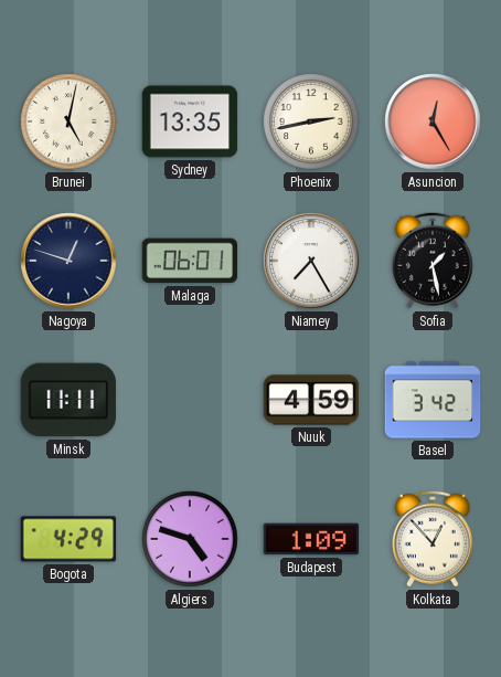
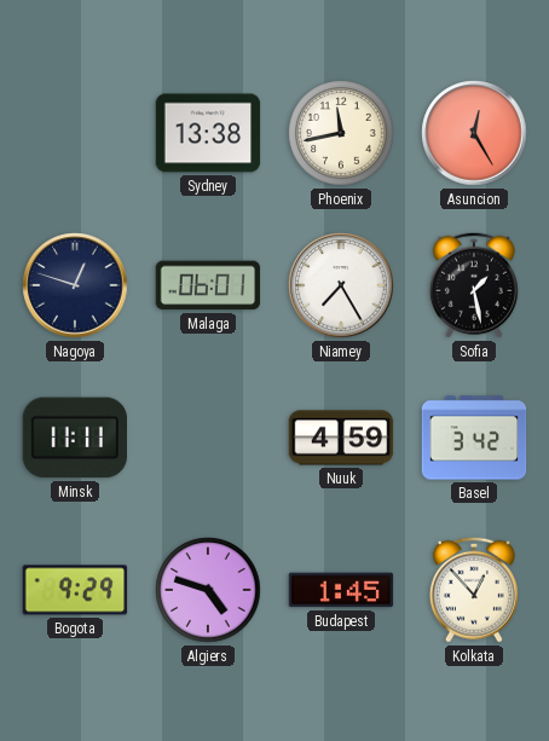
Brunei: 5:02 -> none (68, 121)
Sydney: 13:35 -> 13:38 (208, 133)
Phoenix: 2:43 -> 11:43 (341, 133)
Bogota: 4:29 -> 9:29 (75, 590)
Budapest: 1:09 -> 1:45 (341, 590)
